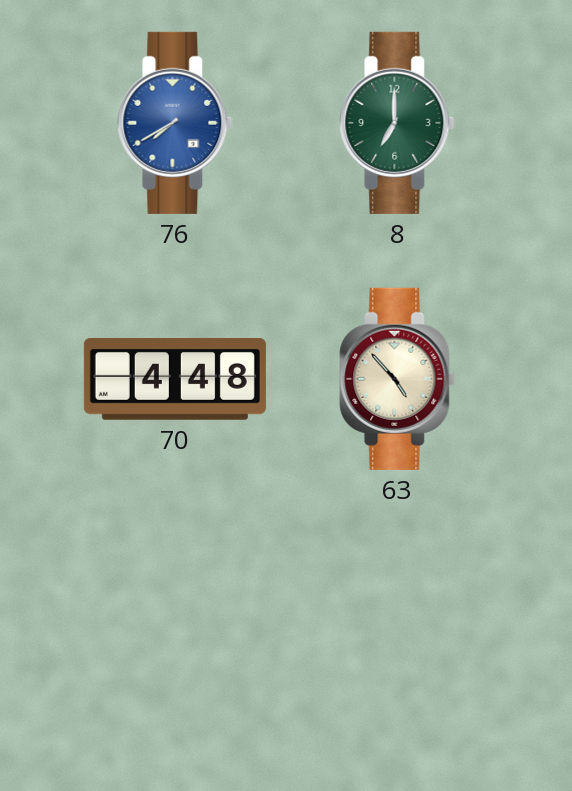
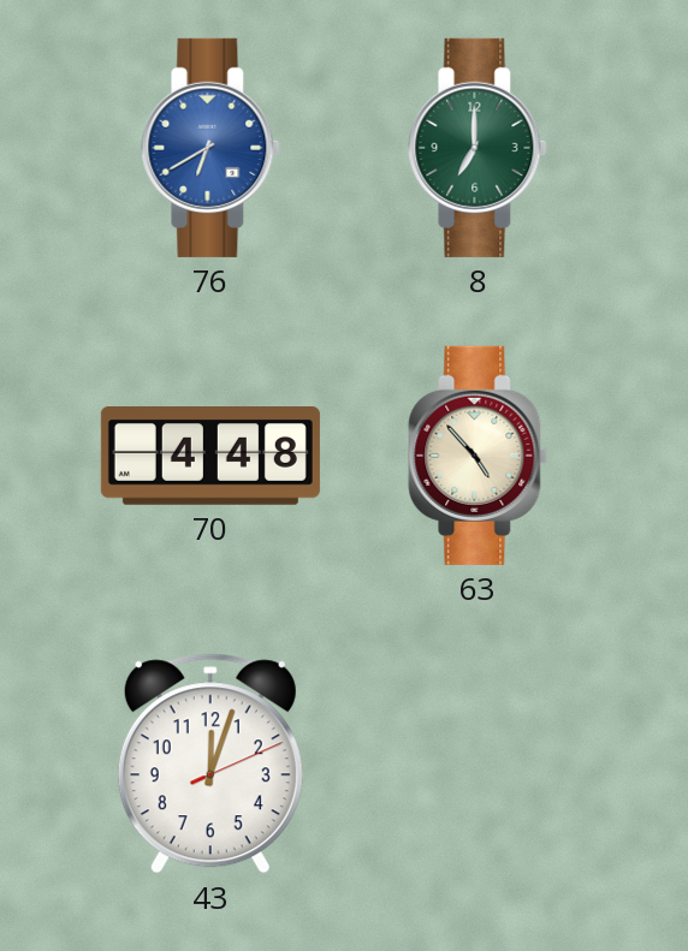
76: 7:40 -> 6:40 (210, 148)
43: none -> 12:03 (210, 763)
